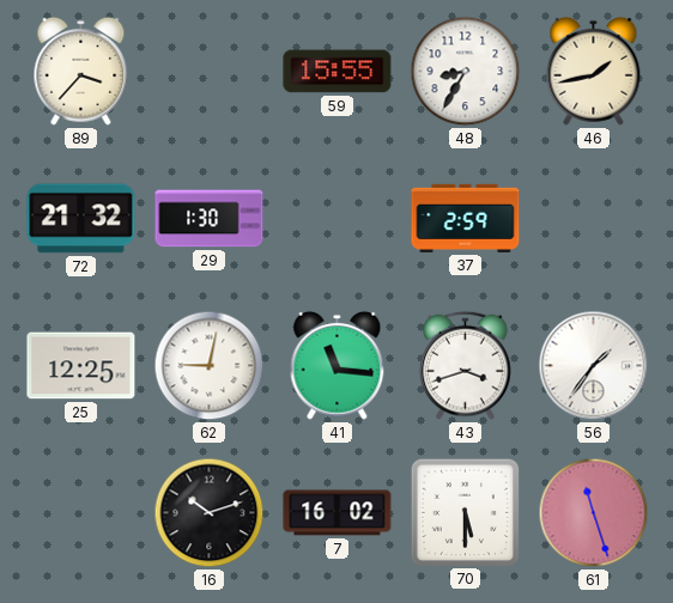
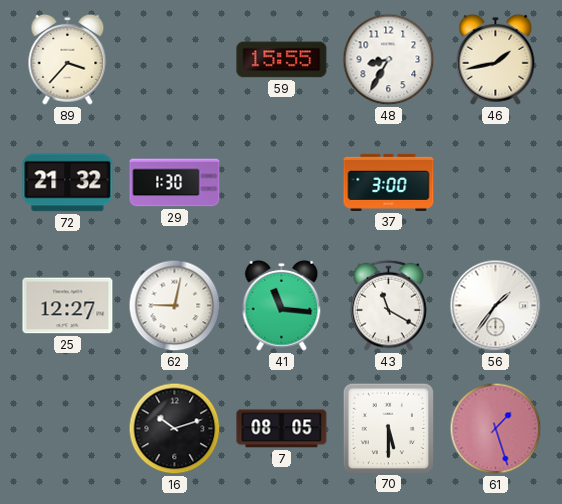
37: 2:59 -> 3:00 (389, 182)
25: 12:25 -> 12:27 (68, 306)
43: 3:42 -> 11:20 (389, 305)
7: 16:02 -> 08:05 (282, 429)
61: 11:27 -> 1:27 (496, 429)
